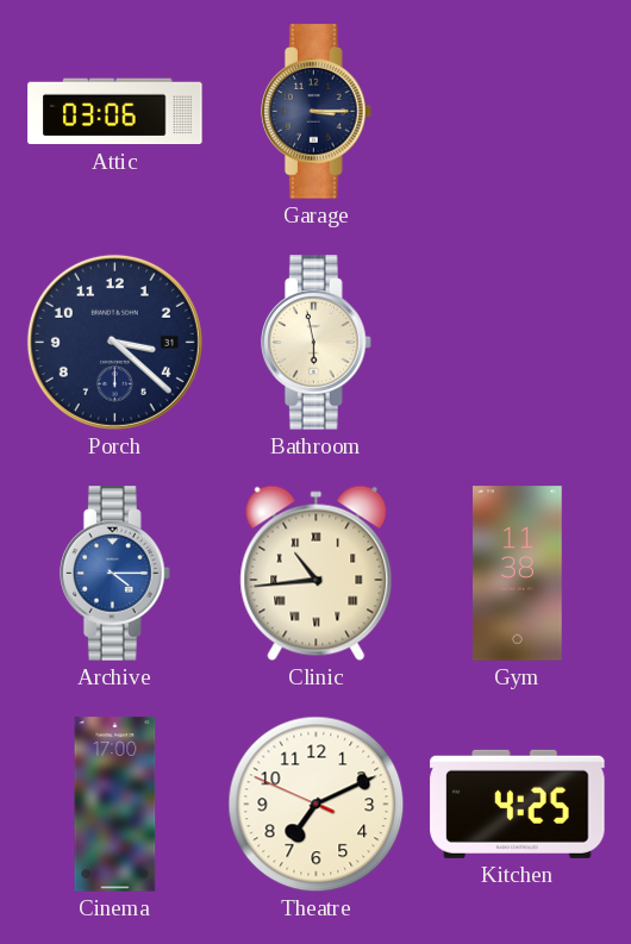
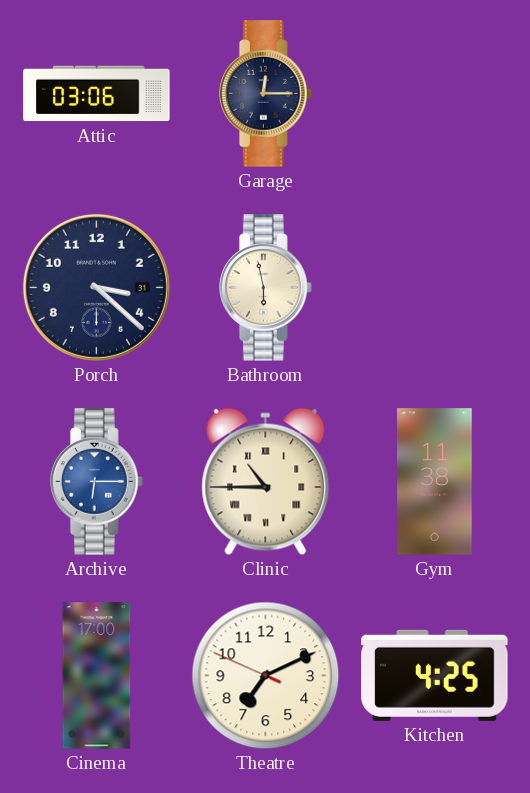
Garage: 3:15 -> 12:15 (266, 94)
Archive: 4:15 -> 6:15 (97, 482)
Clinic: 10:44 -> 10:45 (266, 482)
